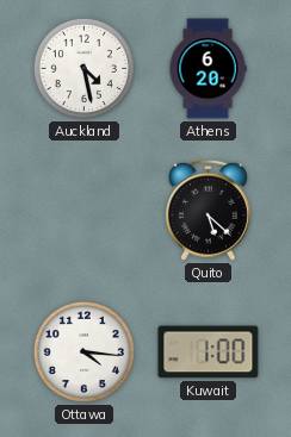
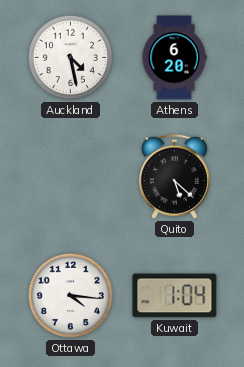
Kuwait: 1:00 -> 1:04 (175, 296)
